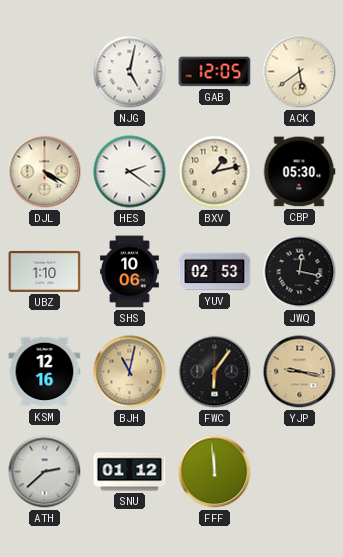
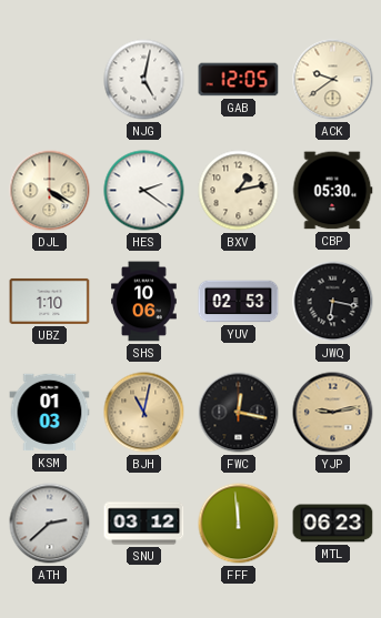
ACK: 5:39 -> 9:39 (333, 80)
JWQ: 12:17 -> 6:17 (333, 302)
KSM: 12:16 -> 01:03 (50, 413)
FWC: 6:06 -> 12:17 (239, 413)
YJP: 9:17 -> 9:13 (333, 413)
SNU: 01:12 -> 03:12 (144, 524)
MTL: none -> 06:23 (333, 524)
